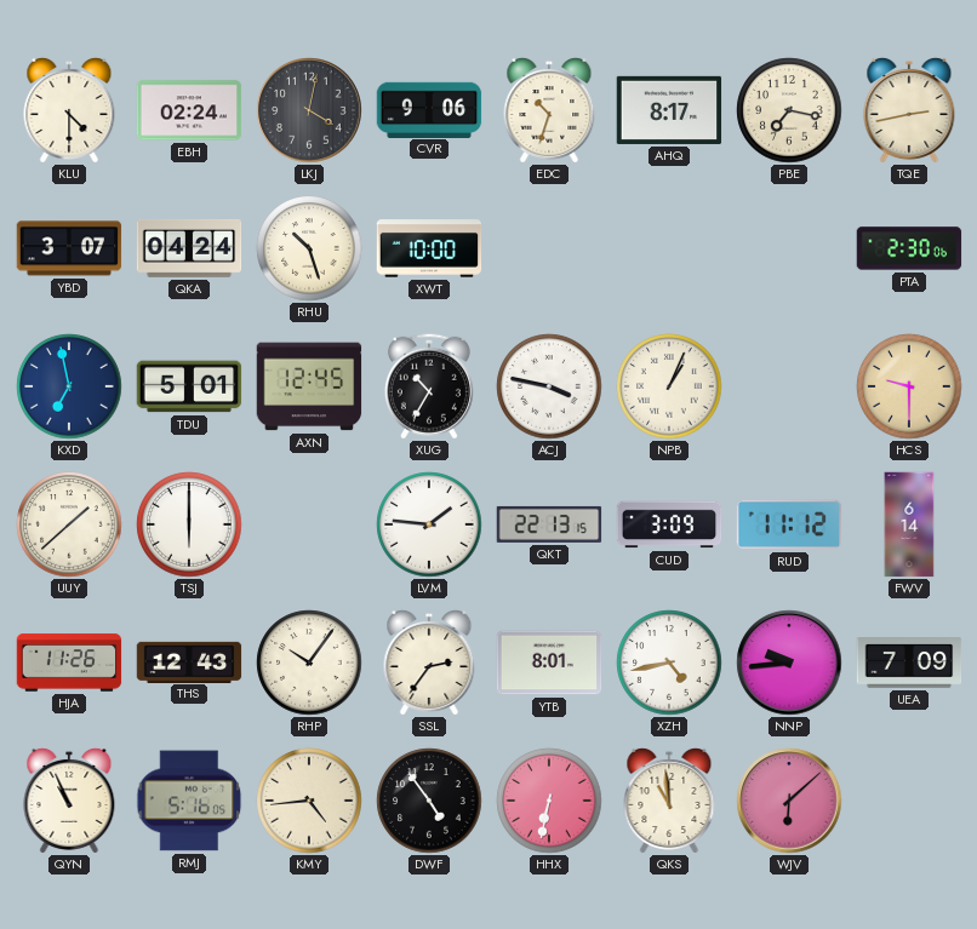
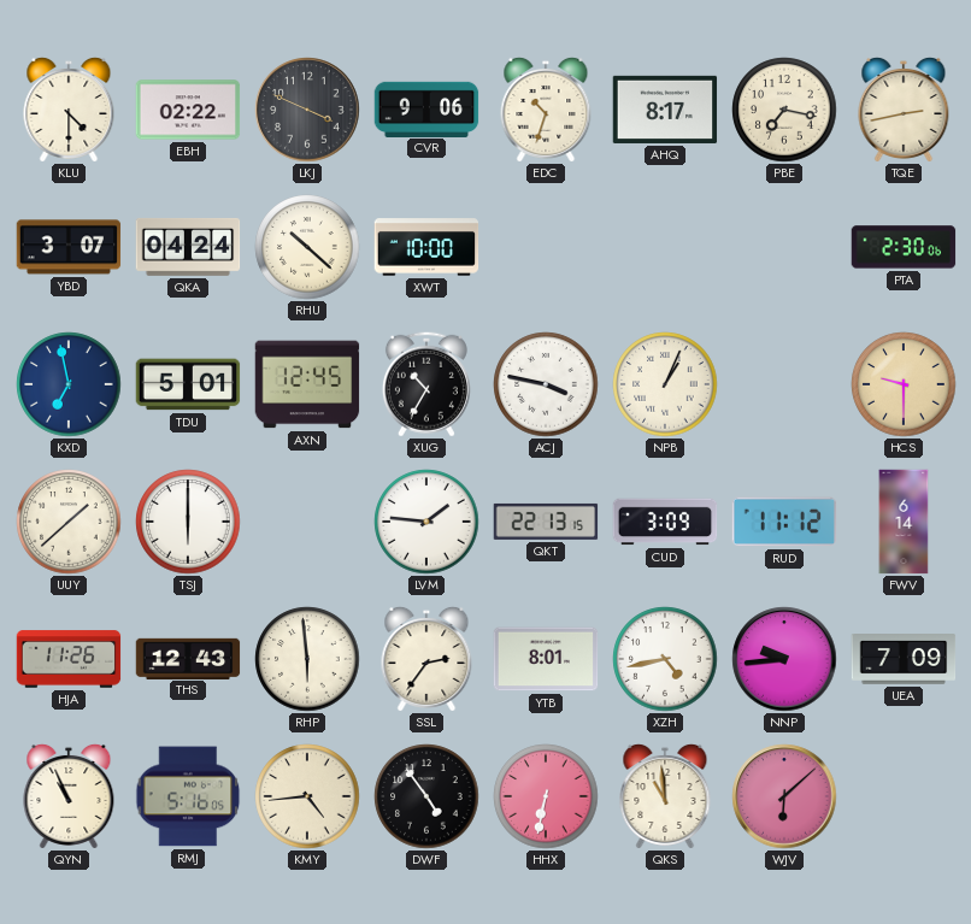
EBH: 02:24 -> 02:22 (188, 110)
LKJ: 4:02 -> 3:49 (307, 110)
RHU: 10:27 -> 10:22 (307, 247)
RHP: 10:06 -> 5:59 (307, 659)
